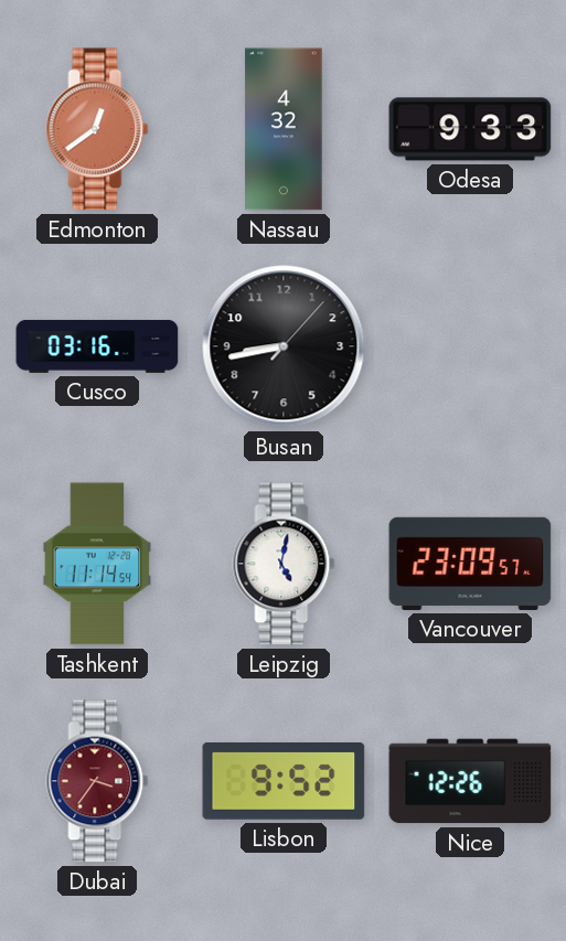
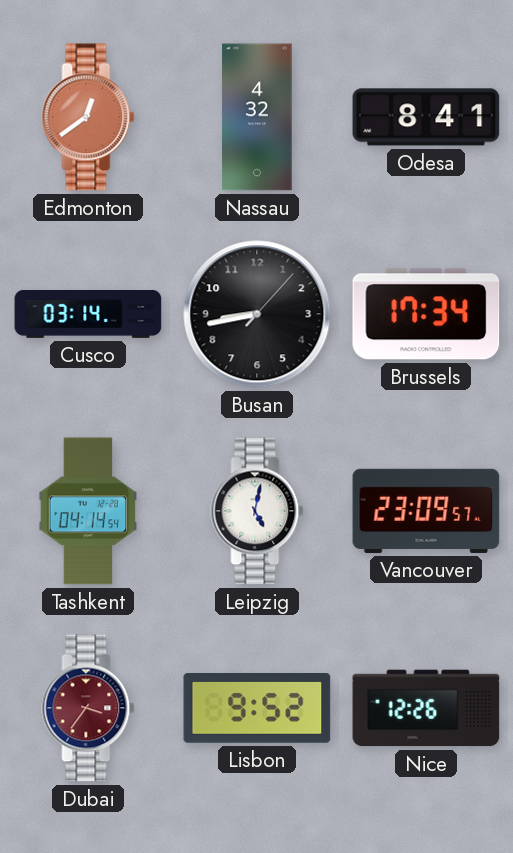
Odesa: 9:33 -> 8:41 (426, 117)
Cusco: 03:16 -> 03:14 (88, 314)
Brussels: none -> 17:34 (426, 314)
Tashkent: 11:14 -> 04:14 (88, 511)
